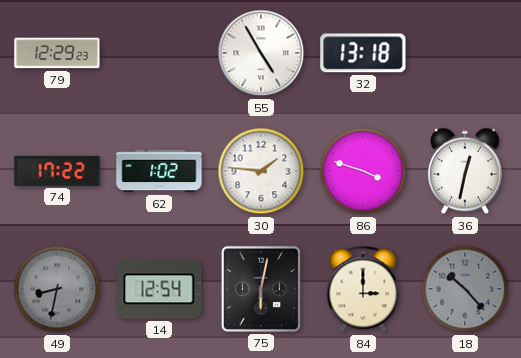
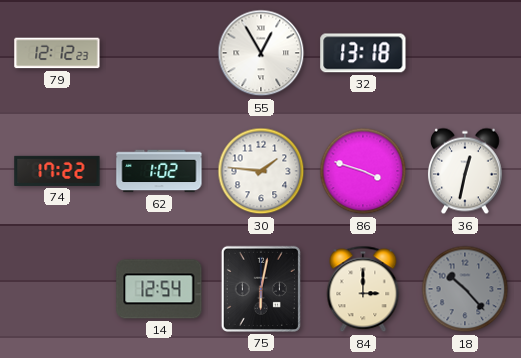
79: 12:29 -> 12:12 (57, 53)
55: 4:55 -> 12:55 (261, 53)
49: 8:32 -> none (57, 289)
